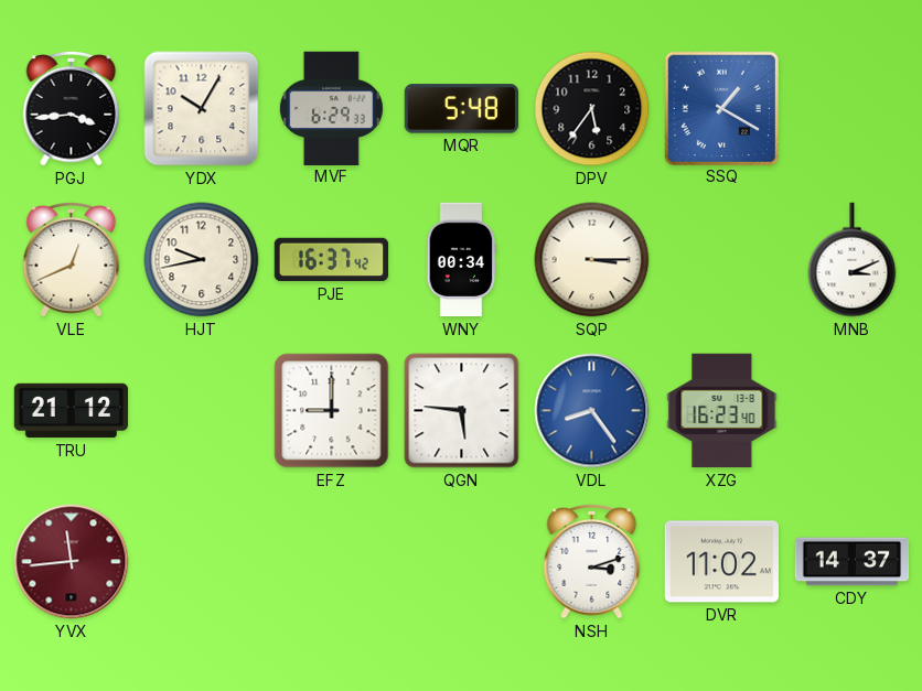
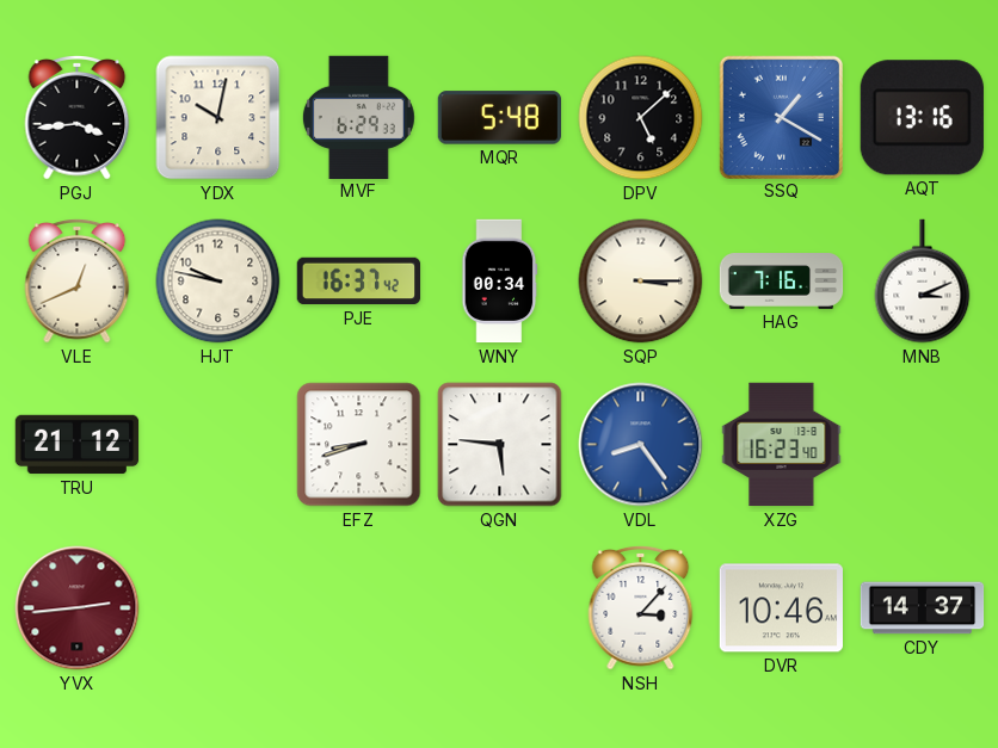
YDX: 10:05 -> 10:02 (218, 118)
DPV: 5:36 -> 5:08 (641, 118)
AQT: none -> 13:16 (922, 118)
HJT: 9:43 -> 9:47 (218, 282)
HAG: none -> 7:16 (782, 282)
EFZ: 9:00 -> 8:42 (359, 445)
YVX: 11:44 -> 2:44 (78, 608)
NSH: 3:12 -> 3:07 (641, 608)
DVR: 11:02 -> 10:46 (781, 608)
